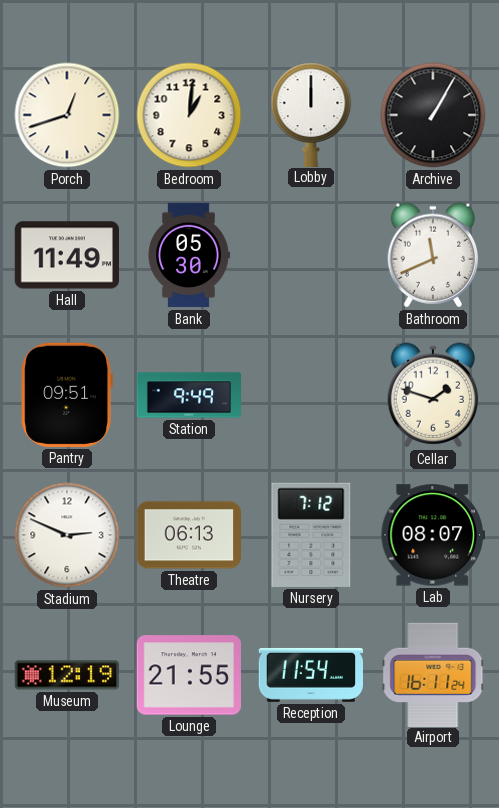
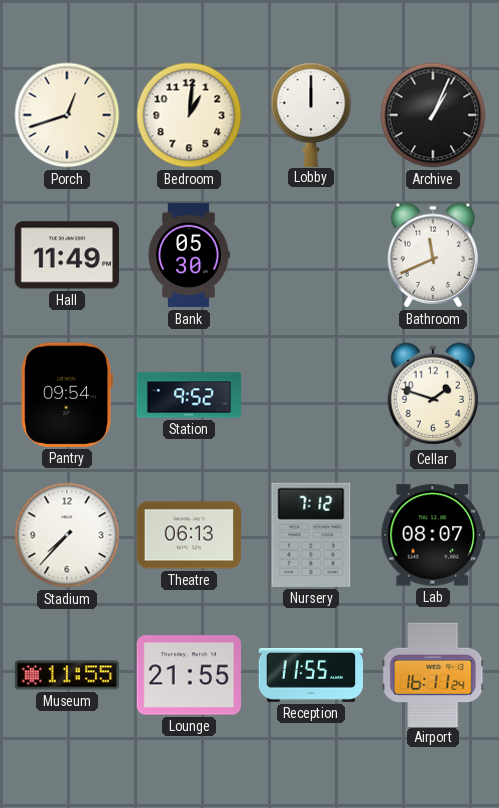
Archive: 1:05 -> 1:04 (433, 115)
Pantry: 09:51 -> 09:54 (67, 395)
Station: 9:49 -> 9:52 (189, 395)
Stadium: 2:49 -> 7:37 (67, 535)
Museum: 12:19 -> 11:55 (67, 675)
Reception: 11:54 -> 11:55 (310, 675)
